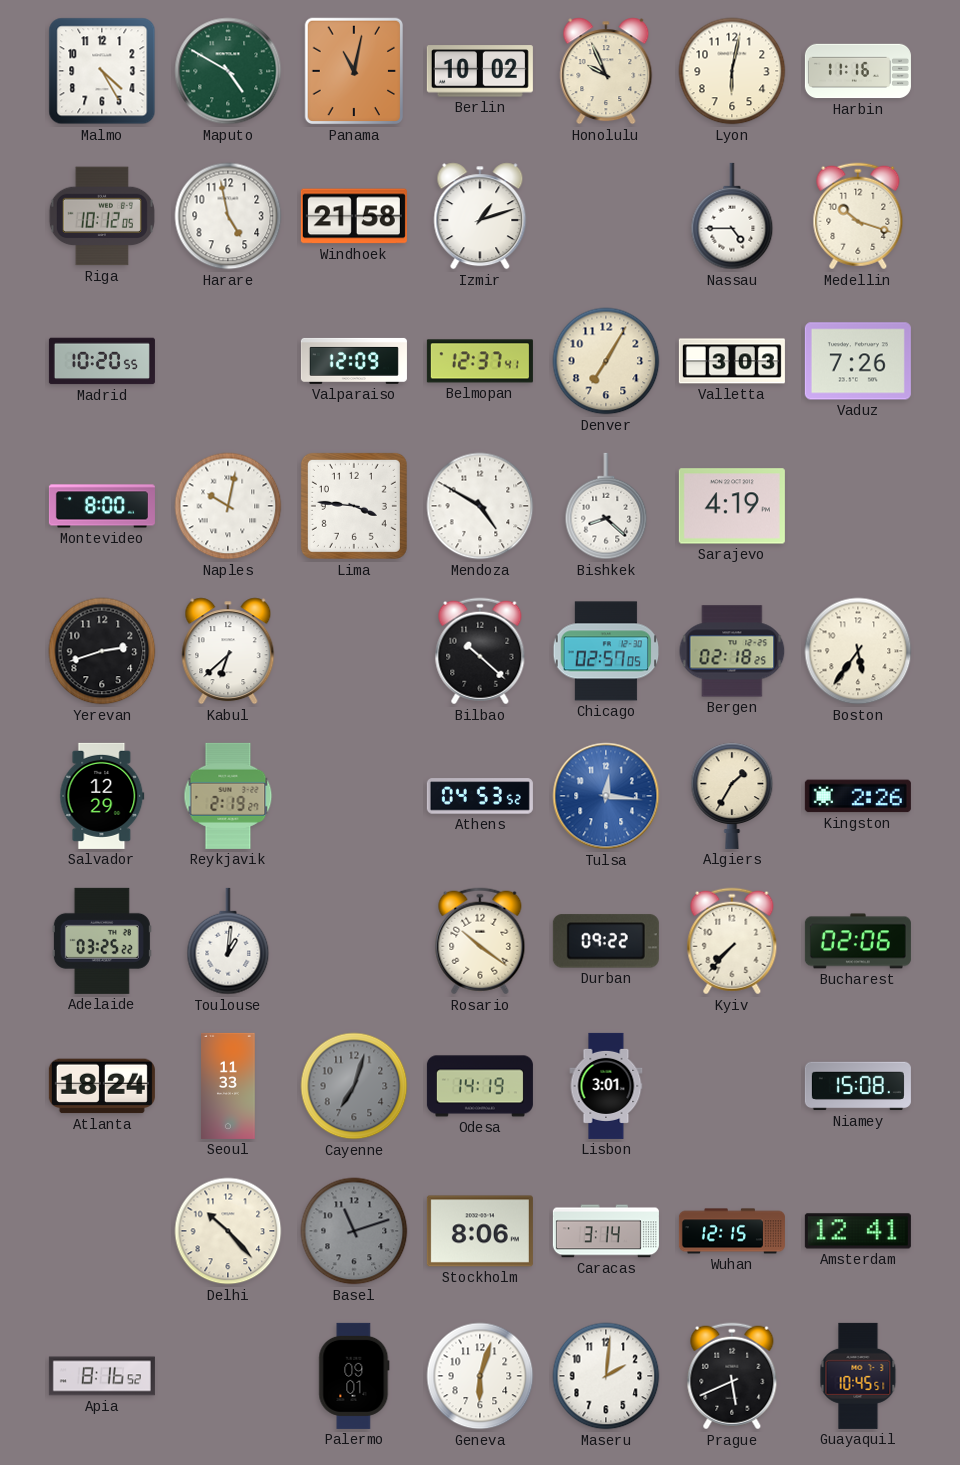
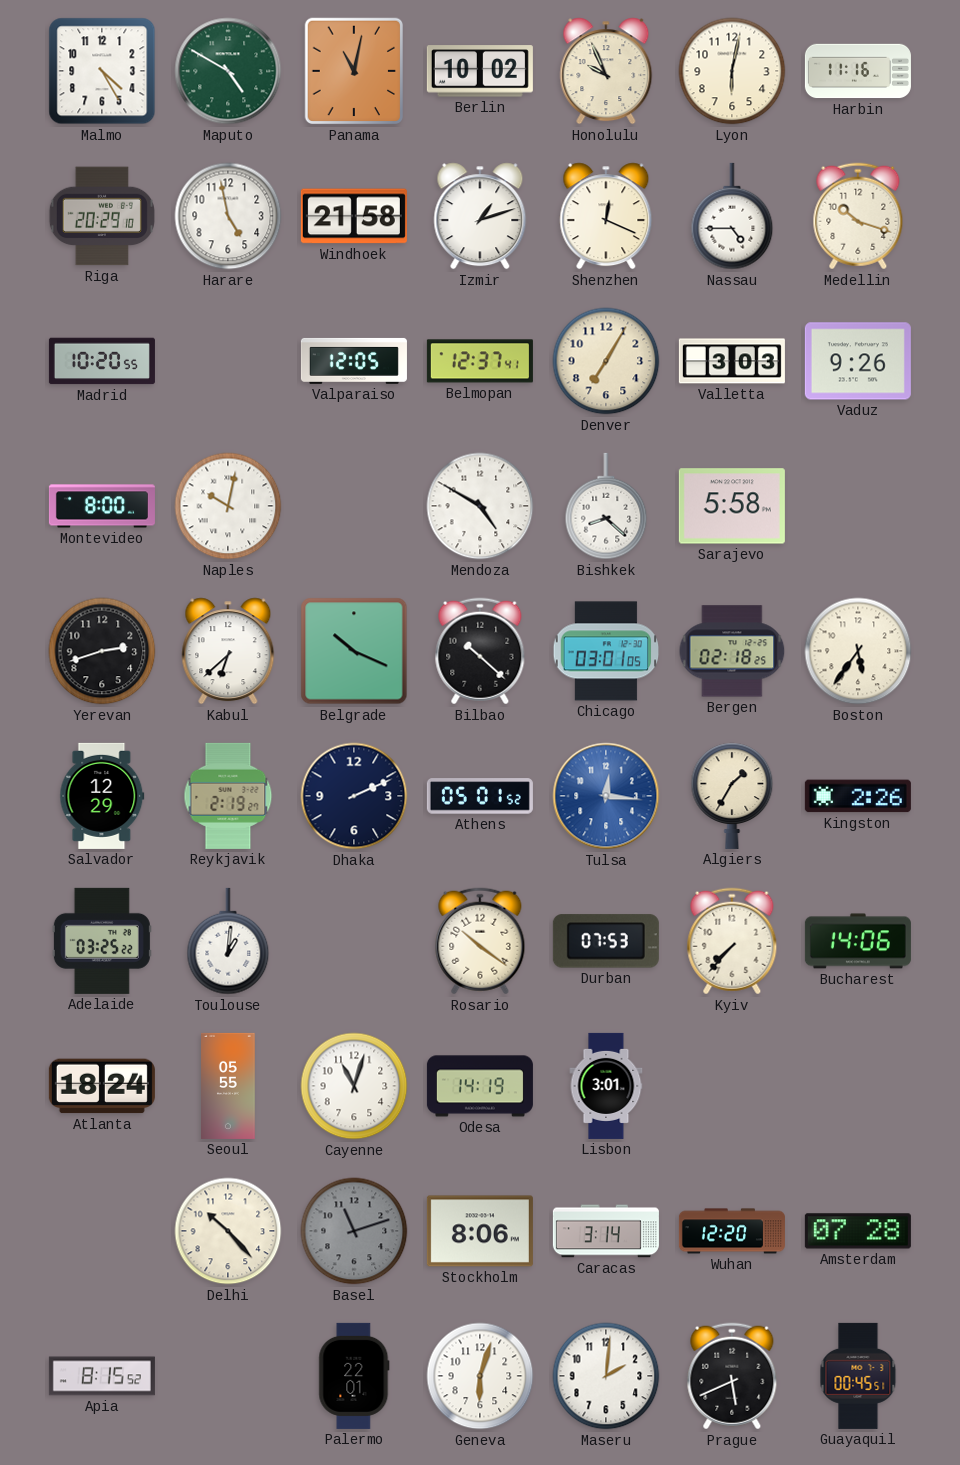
Riga: 10:12 -> 20:29 (102, 216)
Shenzhen: none -> 12:19 (606, 216)
Valparaiso: 12:09 -> 12:05 (354, 361)
Vaduz: 7:26 -> 9:26 (858, 361)
Lima: 3:46 -> none (354, 506)
Sarajevo: 4:19 -> 5:58 (732, 506)
Belgrade: none -> 10:19 (354, 651)
Chicago: 02:57 -> 03:01 (606, 651)
Dhaka: none -> 2:11 (354, 796)
Athens: 04:53 -> 05:01 (480, 796)
Durban: 09:22 -> 07:53 (606, 941)
Bucharest: 02:06 -> 14:06 (858, 941)
Seoul: 11:33 -> 05:55 (229, 1086)
Cayenne: 7:03 -> 11:03 (354, 1086)
Cayenne dial: grey -> white (354, 1086)
Niamey: 15:08 -> none (858, 1086)
Wuhan: 12:15 -> 12:20 (732, 1231)
Amsterdam: 12:41 -> 07:28 (858, 1231)
Apia: 8:16 -> 8:15 (102, 1376)
Palermo: 09:01 -> 22:01 (354, 1376)
Guayaquil: 10:45 -> 00:45 (858, 1376)
